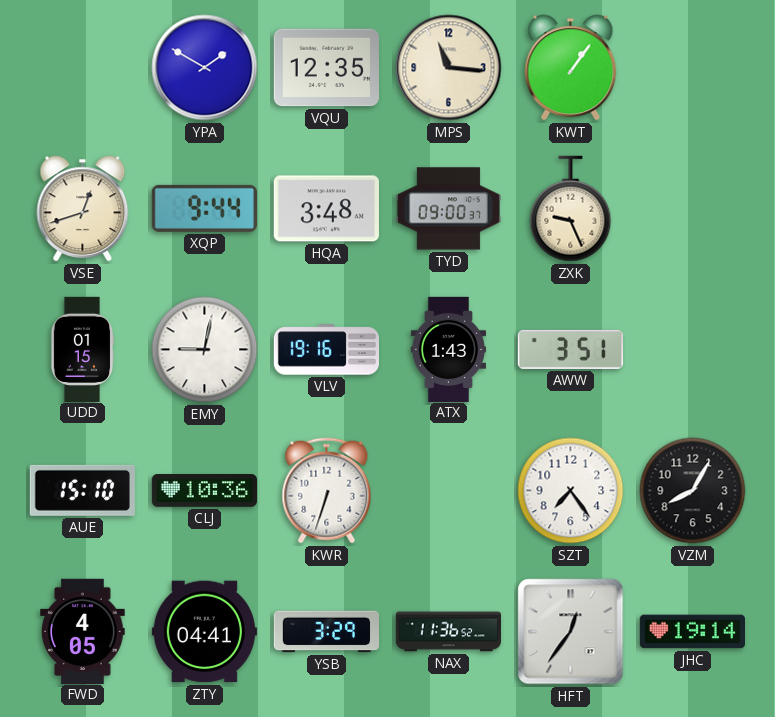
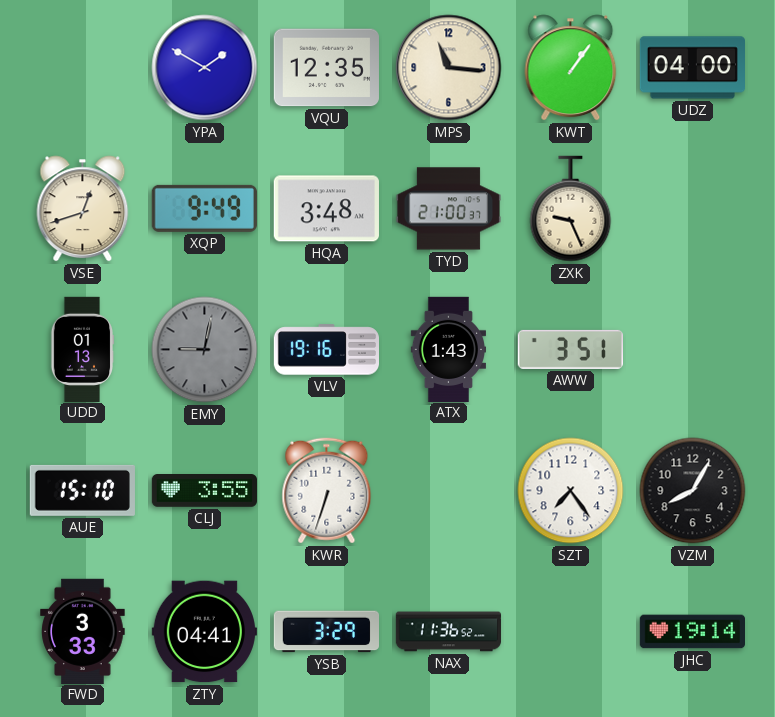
UDZ: none -> 04:00 (692, 68)
XQP: 9:44 -> 9:49 (204, 208)
TYD: 09:00 -> 21:00 (448, 209)
UDD: 01:15 -> 01:13 (82, 349)
EMY dial: white -> grey (205, 350)
CLJ: 10:36 -> 3:55 (204, 491)
FWD: 4:05 -> 3:33 (83, 631)
HFT: 12:36 -> none (571, 632)
